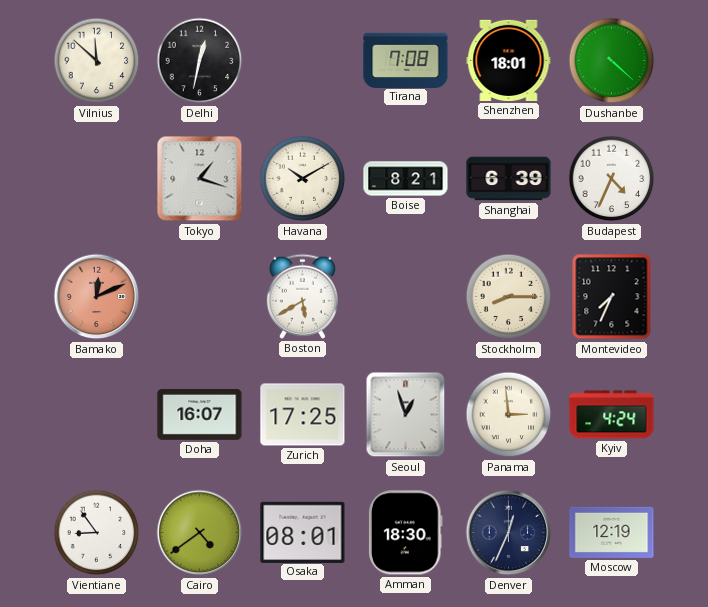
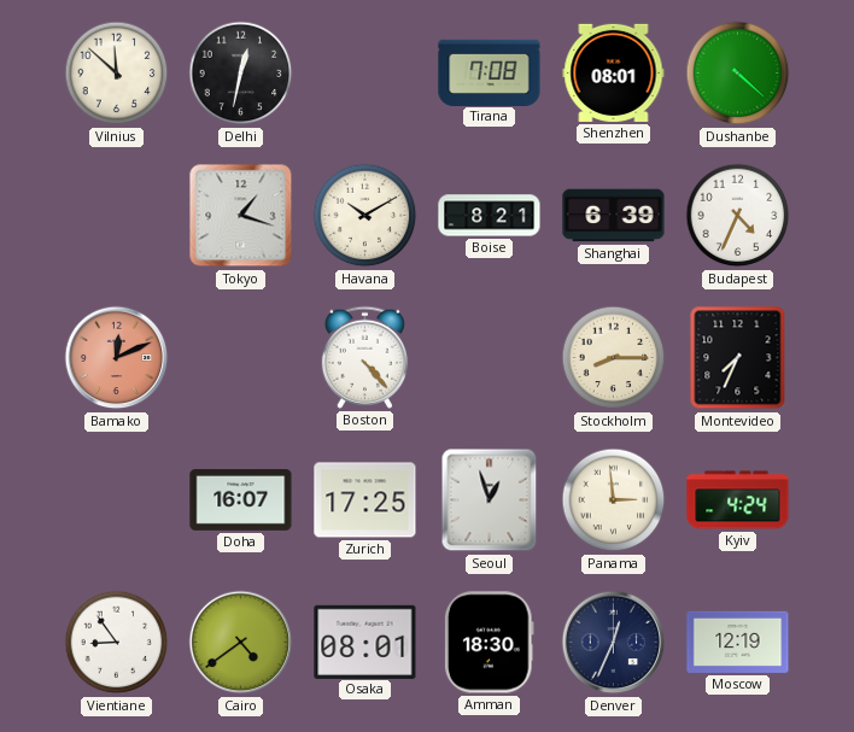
Shenzhen: 18:01 -> 08:01 (614, 72)
Boston: 5:40 -> 4:23 (364, 357)
